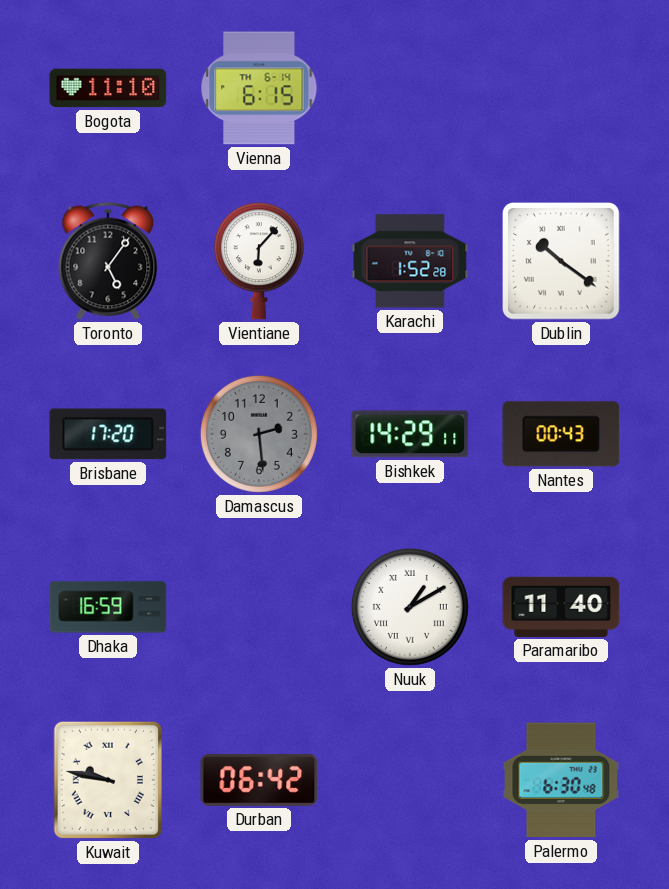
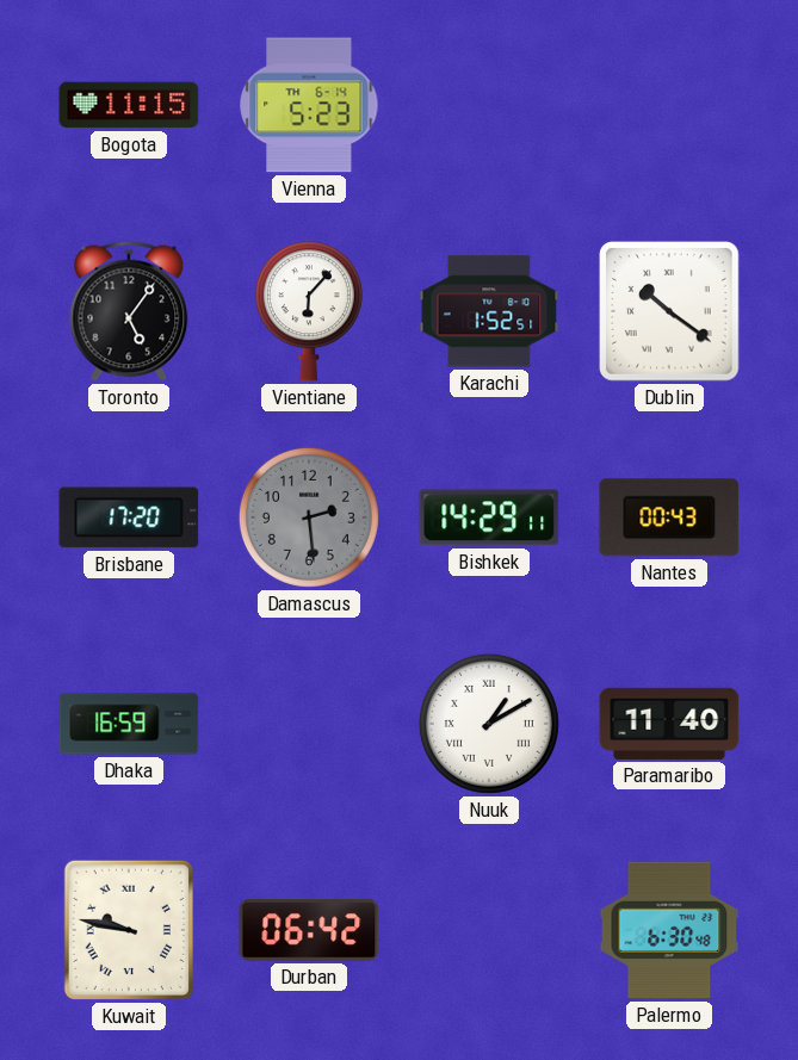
Bogota: 11:10 -> 11:15 (129, 105)
Vienna: 6:15 -> 5:23 (309, 105)
Karachi: 1:52:28 -> 1:52:51 (489, 311)
